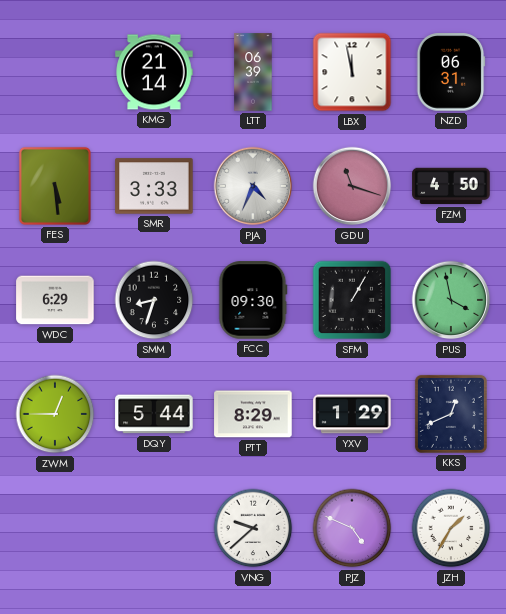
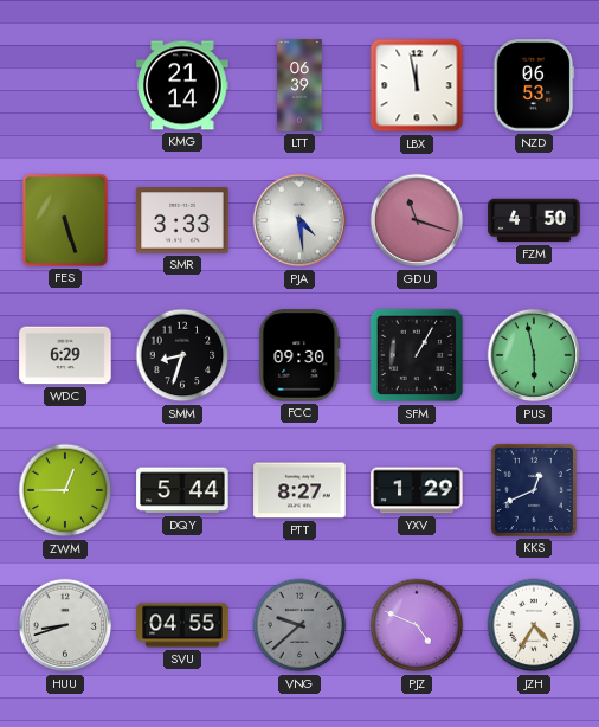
NZD: 06:31 -> 06:53 (534, 85)
FES: 5:29 -> 5:27 (65, 220)
PJA: 4:34 -> 4:29 (299, 220)
PUS: 3:58 -> 5:58 (534, 355)
PTT: 8:29 -> 8:27 (299, 490)
HUU: none -> 8:42 (65, 625)
SVU: none -> 04:55 (182, 625)
VNG dial: white -> grey (299, 625)
JZH: 1:35 -> 4:35 (534, 625)
